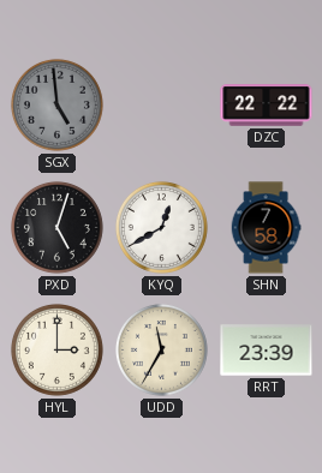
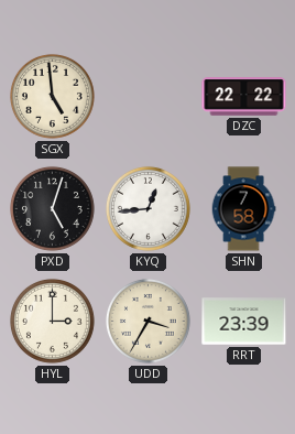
SGX dial: grey -> cream (52, 96)
KYQ: 12:40 -> 12:44 (147, 208)
UDD: 11:35 -> 3:35 (147, 321)
